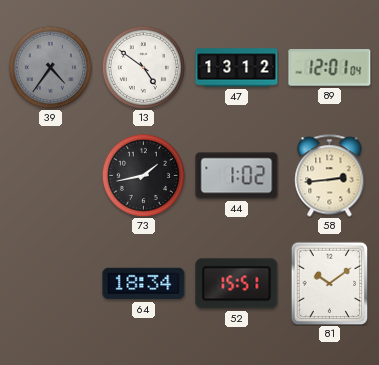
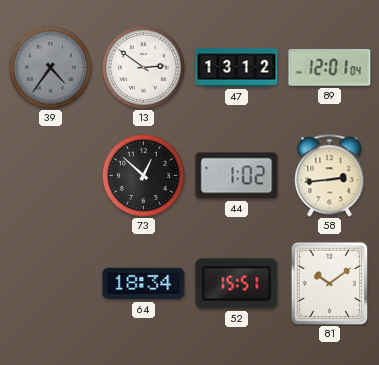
13: 4:51 -> 2:51 (143, 67)
73: 1:43 -> 12:52 (143, 175)
